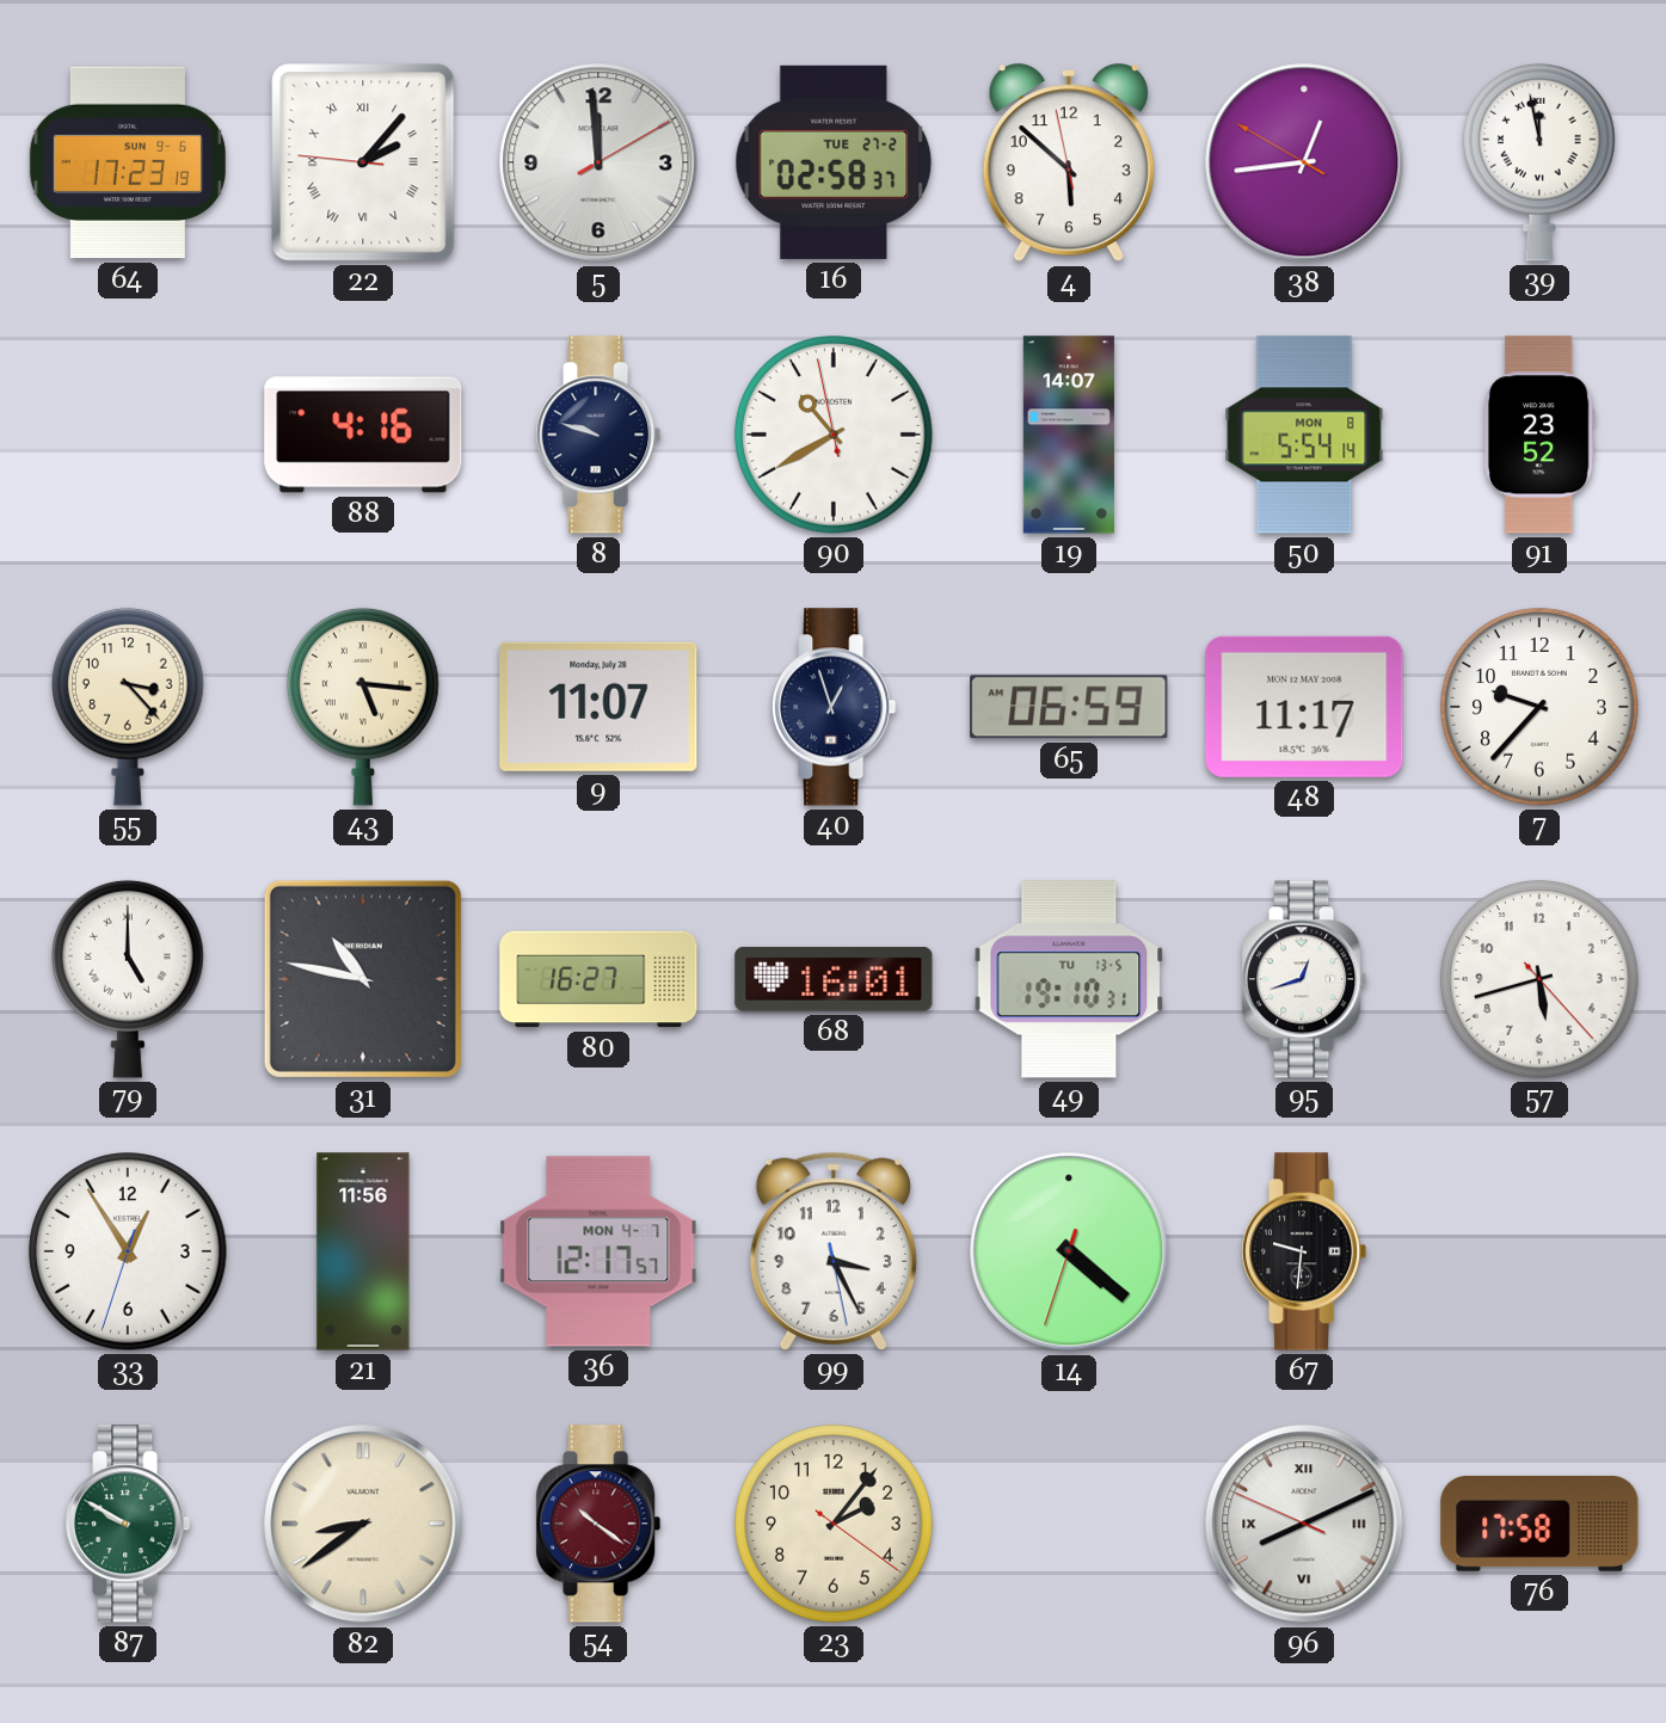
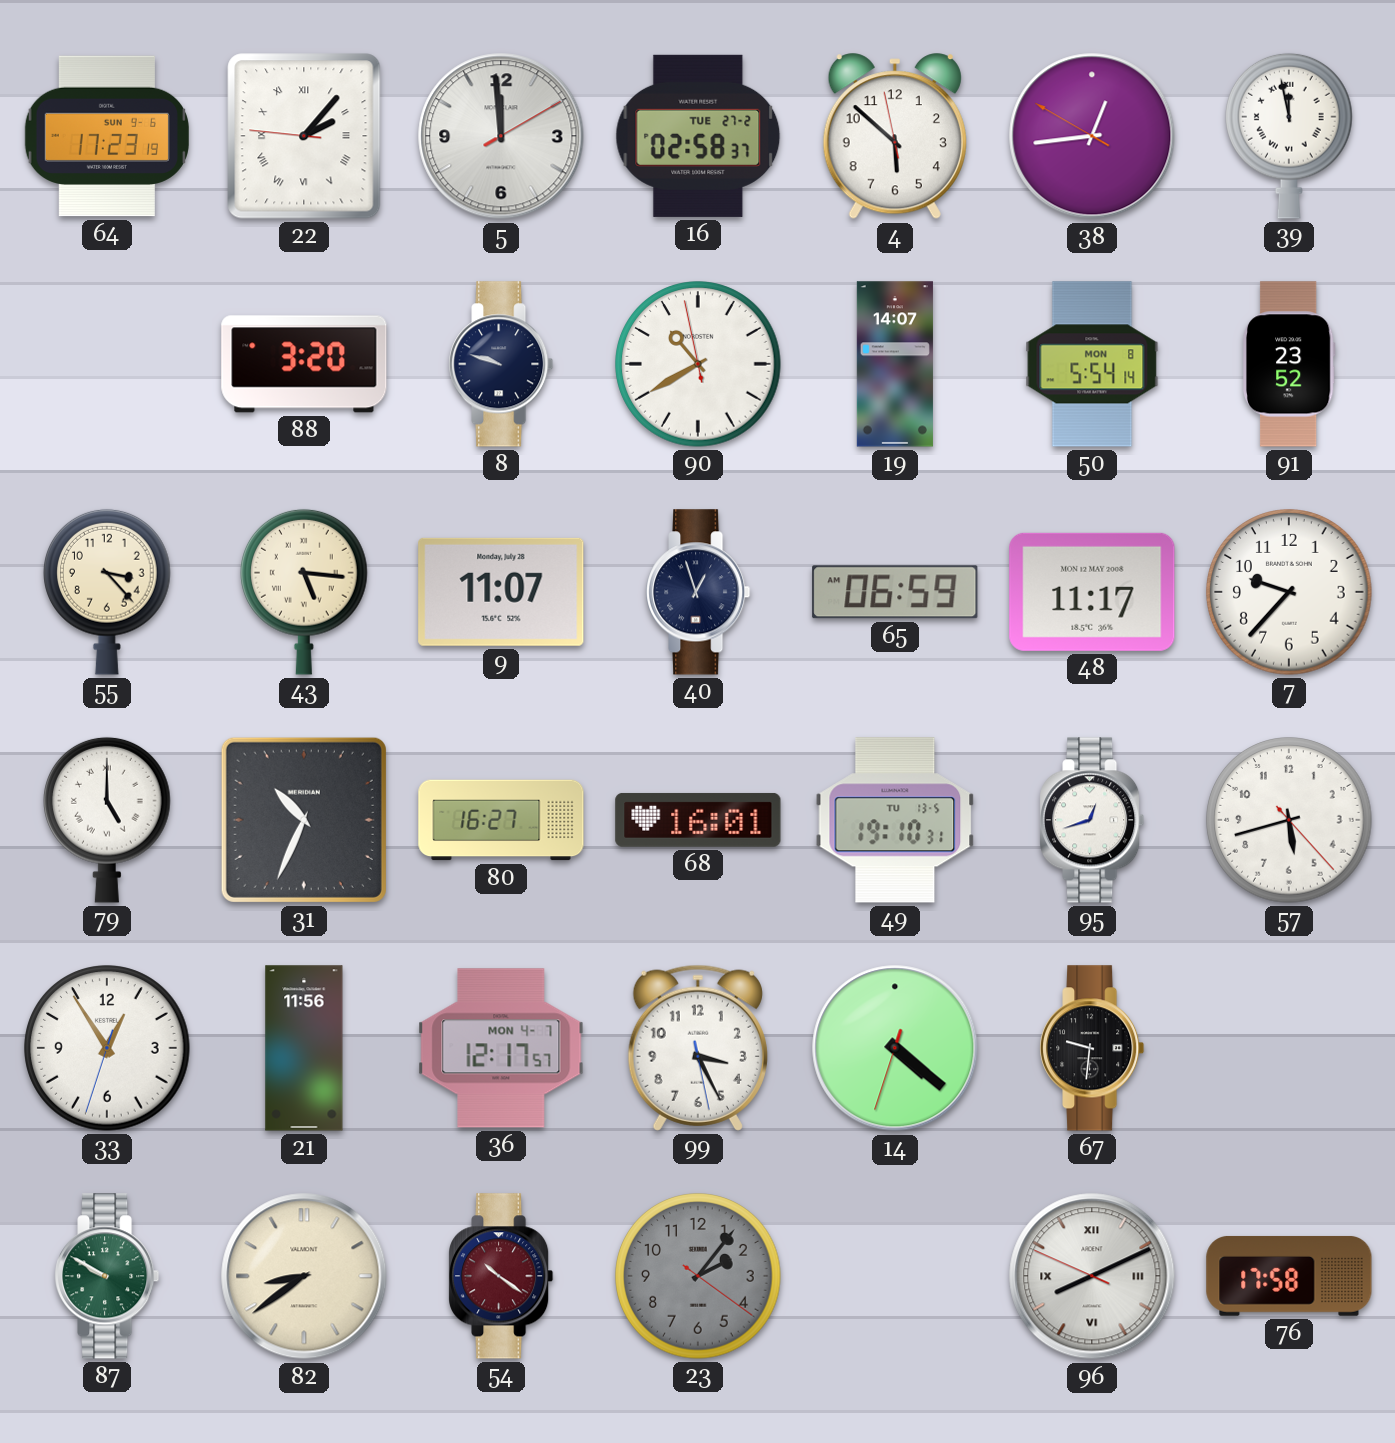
88: 4:16 -> 3:20 (304, 364)
31: 10:47 -> 10:34 (304, 820)
23 dial: cream -> grey (698, 1276)
